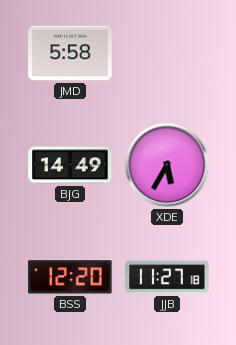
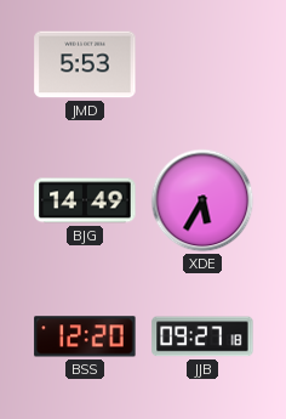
JMD: 5:58 -> 5:53 (85, 64)
JJB: 11:27 -> 09:27 (202, 336)
